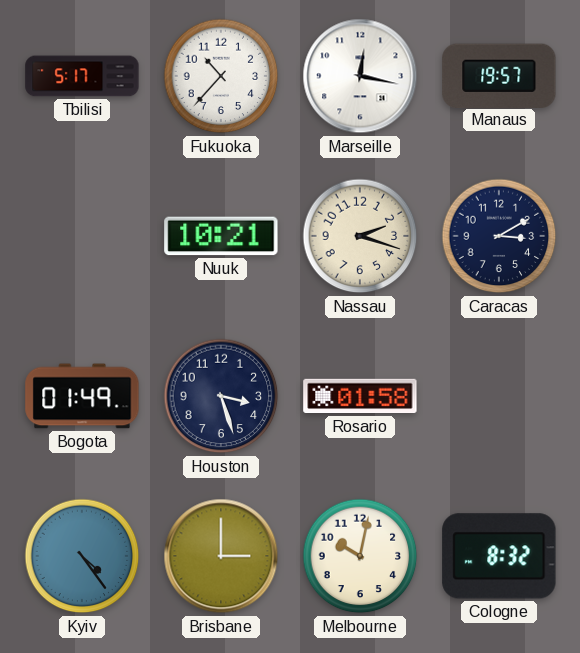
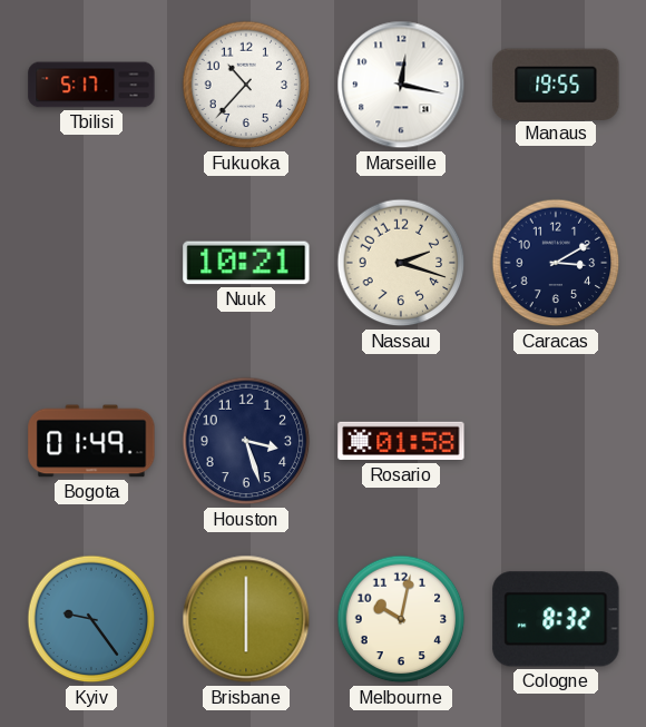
Manaus: 19:57 -> 19:55 (556, 83)
Kyiv: 4:24 -> 9:24 (91, 619)
Brisbane: 3:00 -> 6:00 (246, 619)
